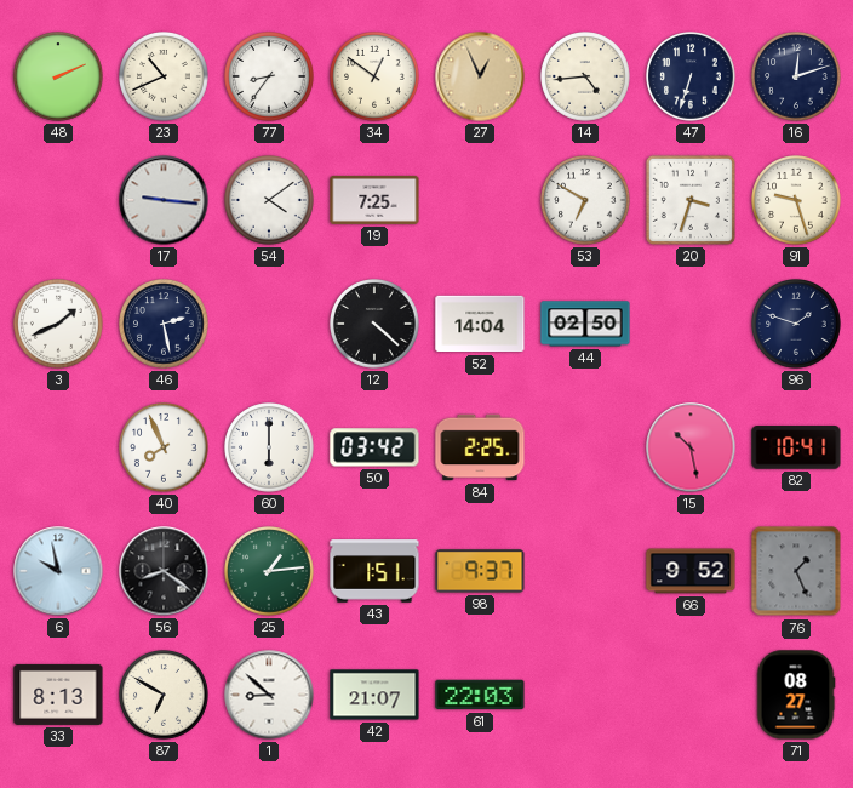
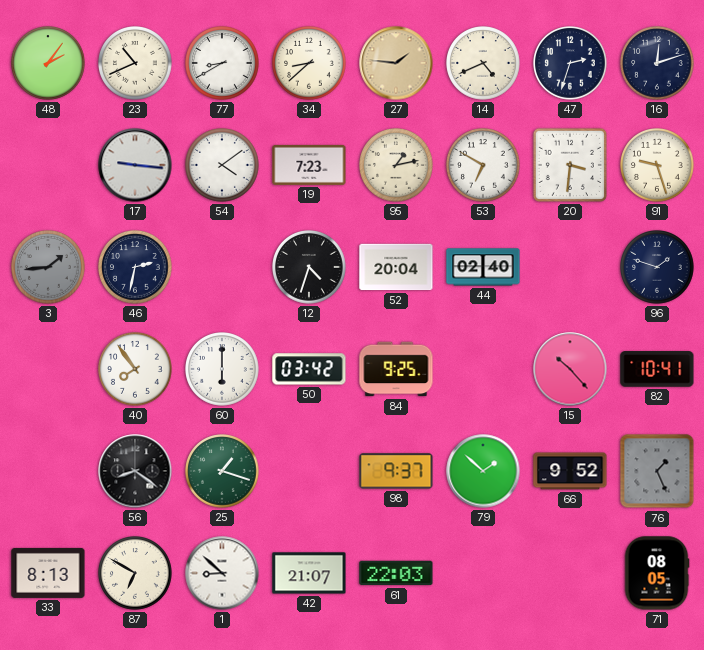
48: 2:11 -> 2:06 (49, 64)
77: 8:36 -> 8:40 (223, 64)
34: 12:51 -> 8:38 (310, 64)
27: 12:56 -> 1:46 (396, 63)
14: 4:44 -> 4:41 (484, 64)
47: 6:33 -> 2:33 (571, 64)
19: 7:25 -> 7:23 (309, 165)
95: none -> 1:13 (397, 166)
20: 3:33 -> 3:31 (570, 165)
3: 1:41 -> 1:44 (49, 268)
3 dial: white -> grey (49, 268)
46: 2:28 -> 2:32 (136, 268)
12: 4:22 -> 4:33 (310, 268)
52: 14:04 -> 20:04 (396, 267)
44: 02:50 -> 02:40 (483, 267)
40: 7:56 -> 7:54 (136, 370)
84: 2:25 -> 9:25 (396, 369)
15: 10:28 -> 10:23 (570, 369)
6: 9:58 -> none (58, 571)
25: 1:14 -> 1:18 (223, 472)
43: 1:51 -> none (374, 571)
79: none -> 1:52 (483, 471)
71: 08:27 -> 08:05 (657, 573)
